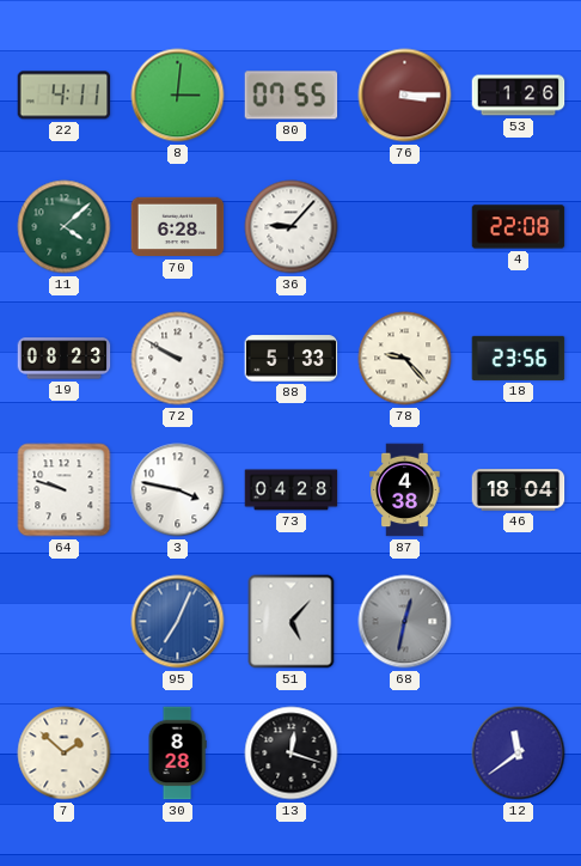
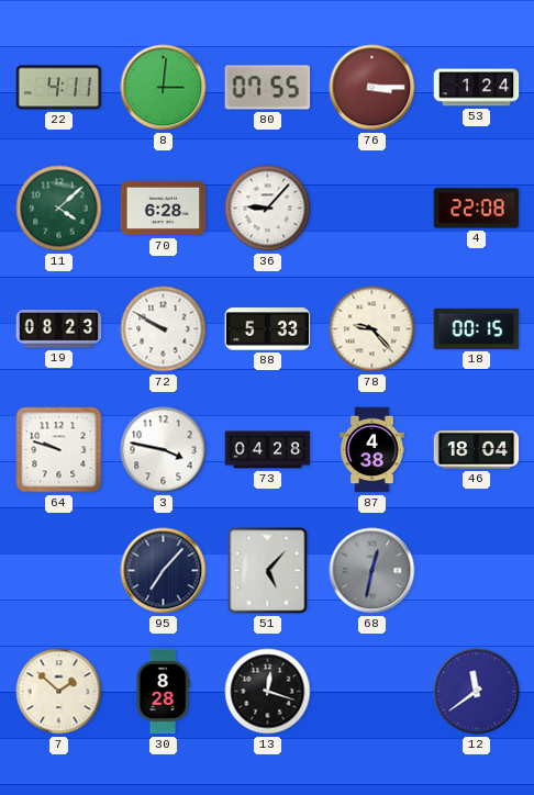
53: 1:26 -> 1:24 (477, 88)
18: 23:56 -> 00:15 (477, 328)
95: 7:04 -> 7:07 (164, 571)
95 dial: blue -> navy (164, 571)
